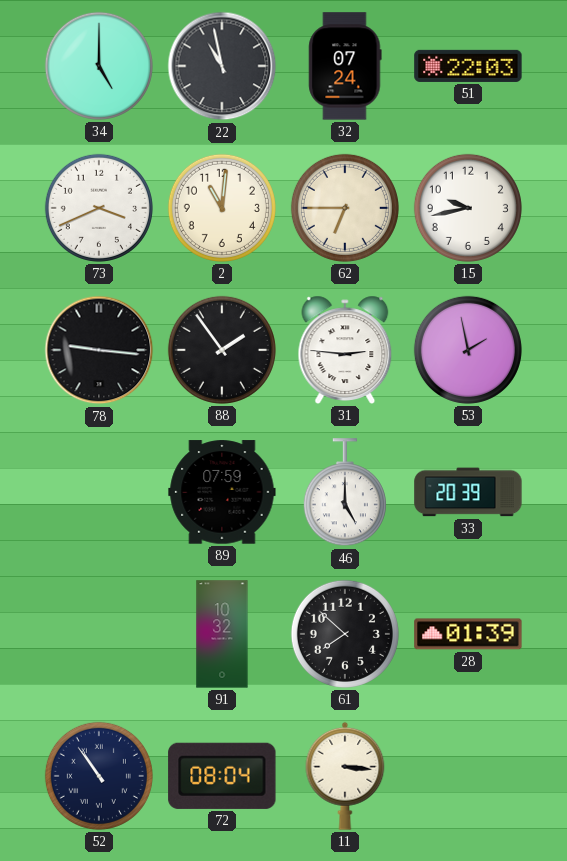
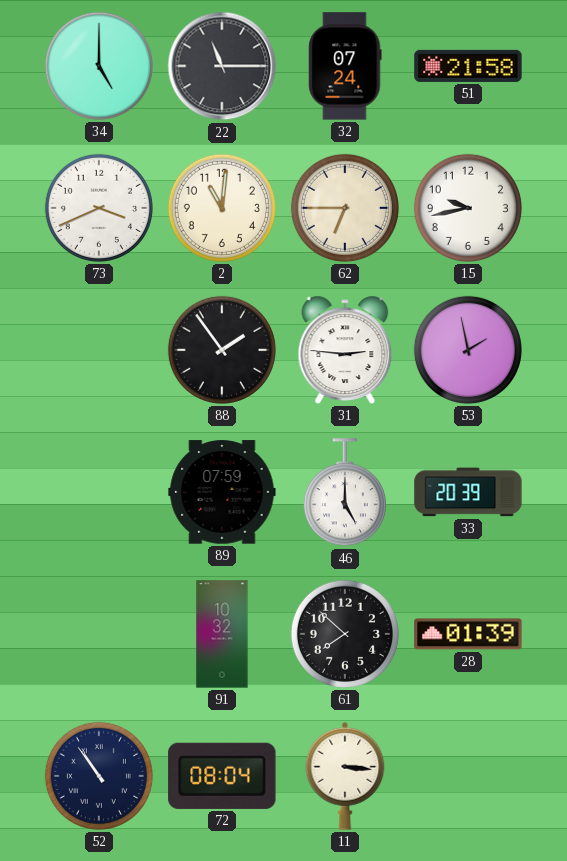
22: 10:58 -> 11:15 (222, 66)
51: 22:03 -> 21:58 (468, 66)
78: 9:16 -> none (99, 350)
